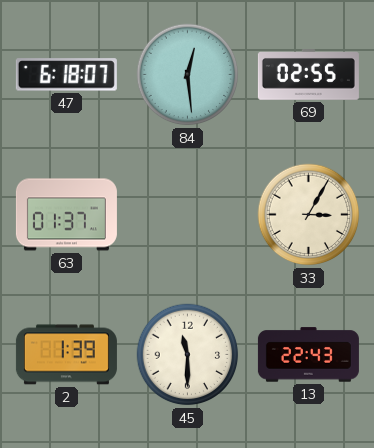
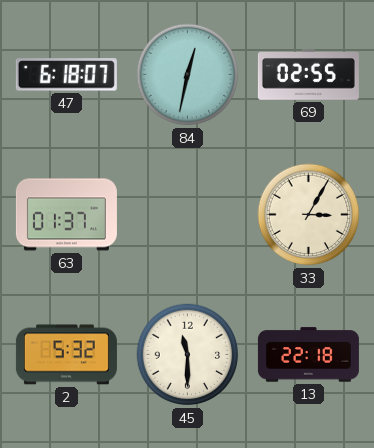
84: 12:29 -> 12:32 (188, 75)
2: 1:39 -> 5:32 (66, 355)
13: 22:43 -> 22:18 (308, 355)
